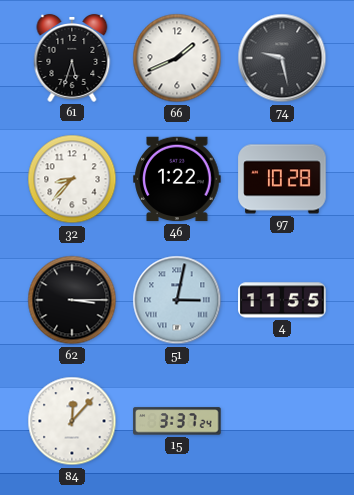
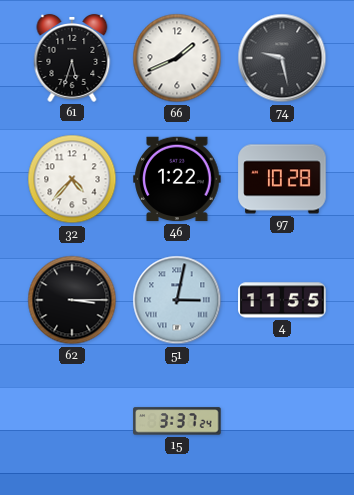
32: 8:37 -> 4:37 (72, 179)
84: 12:07 -> none (72, 421)
